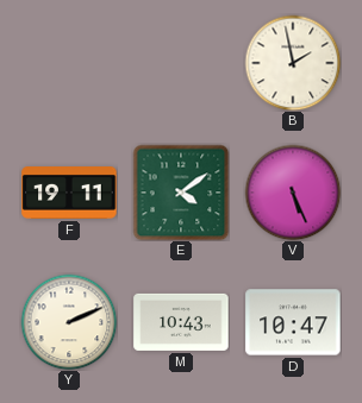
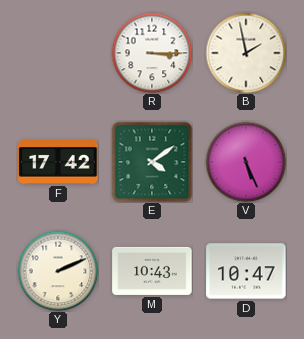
R: none -> 3:15 (152, 53)
F: 19:11 -> 17:42 (58, 163)
